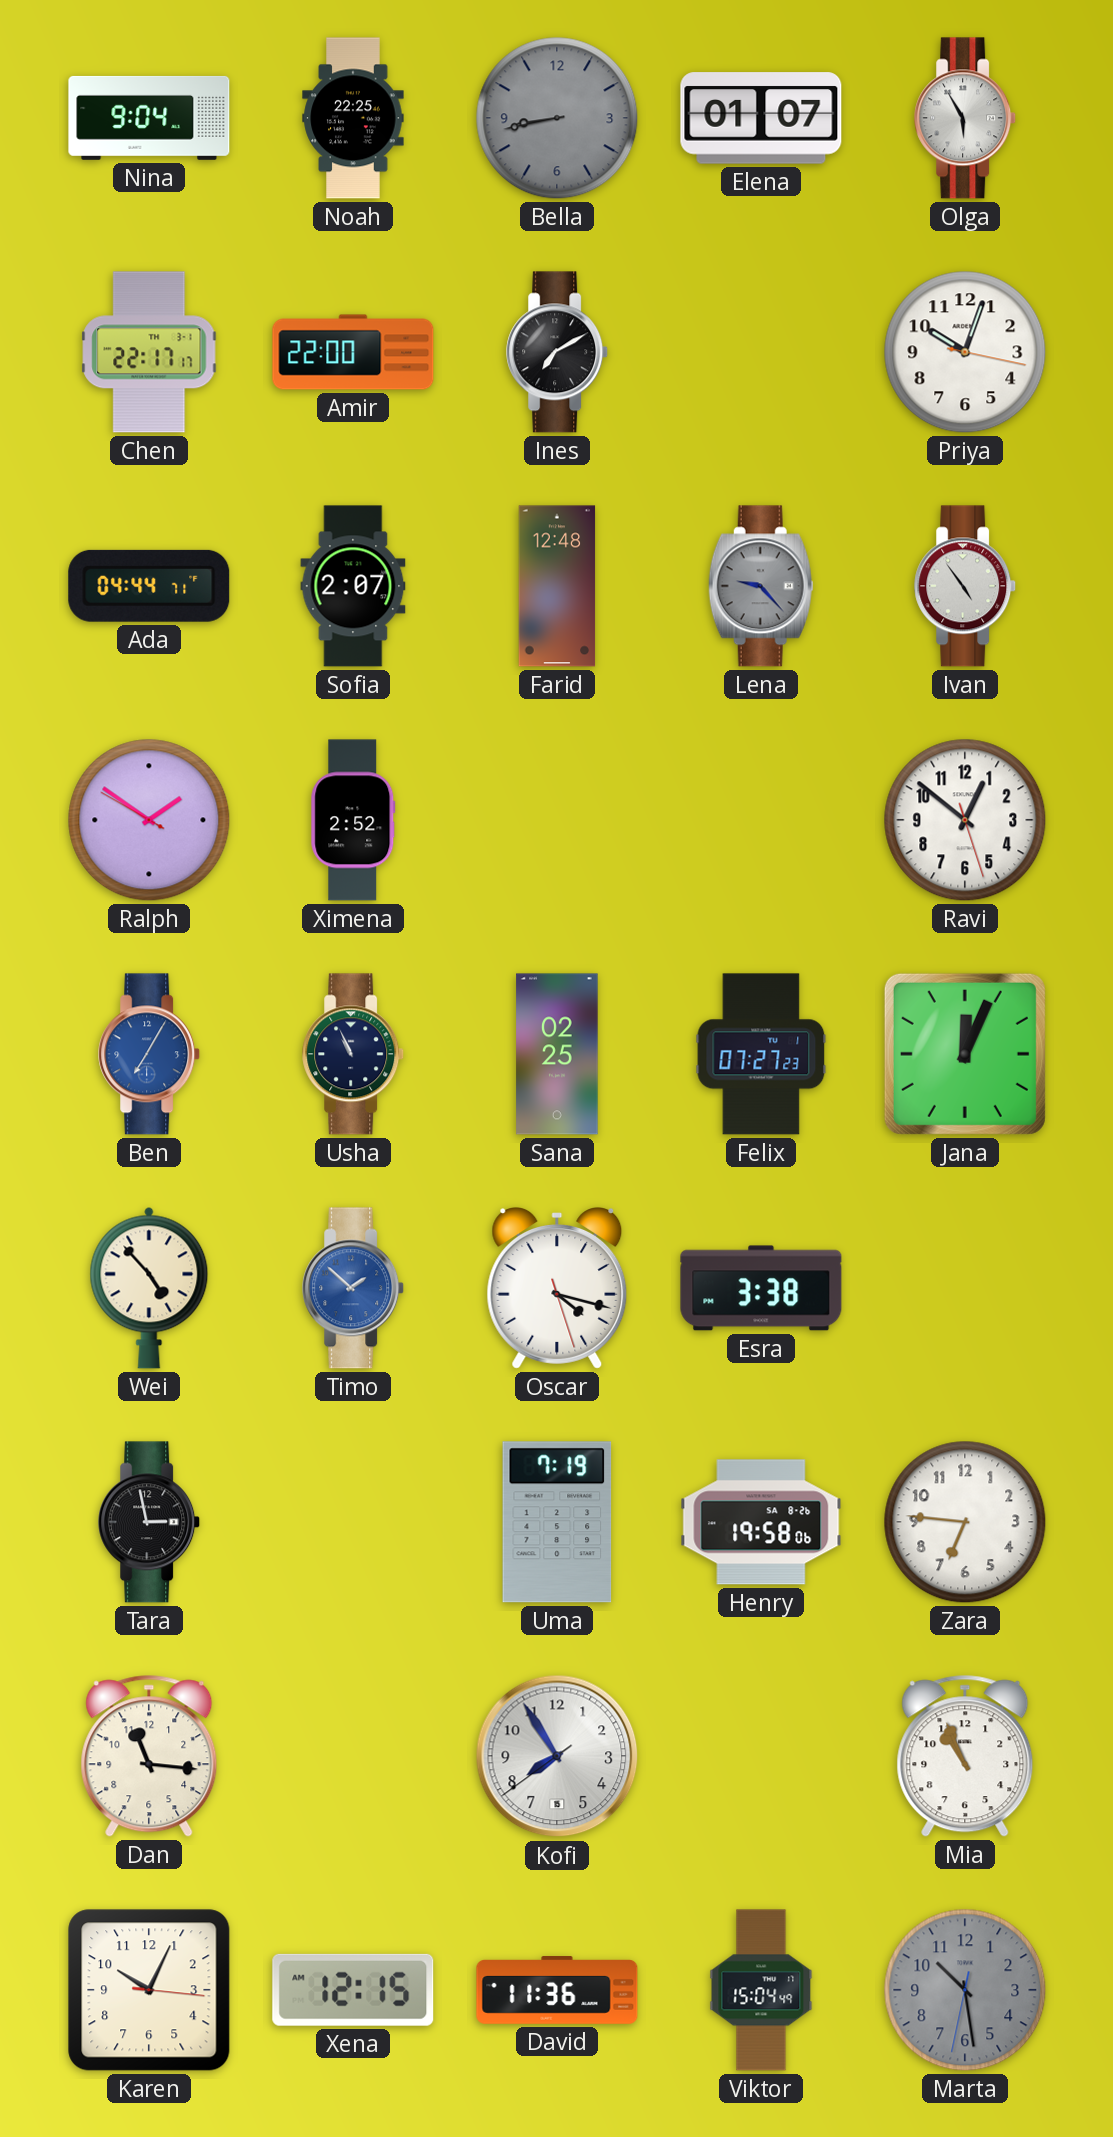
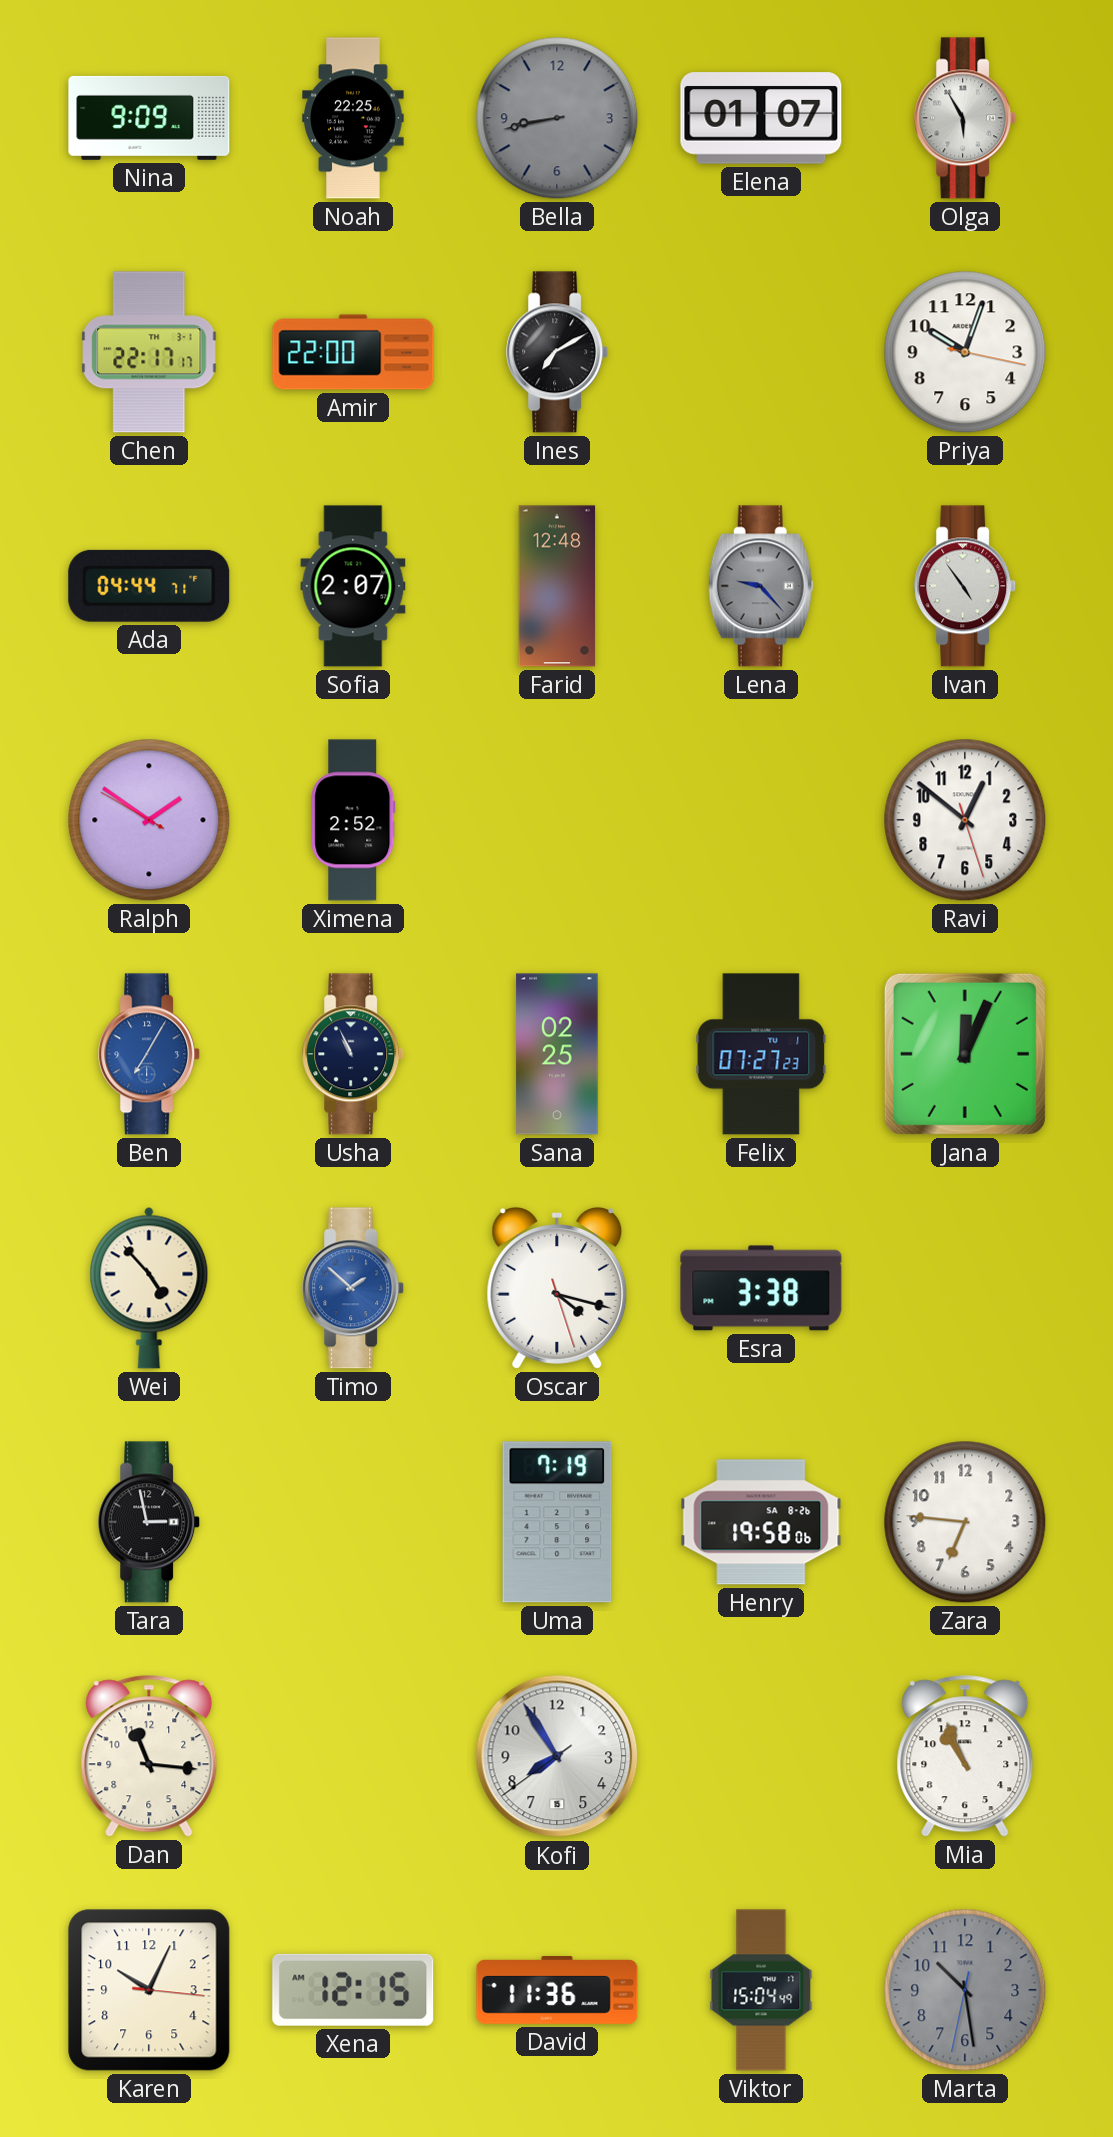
Nina: 9:04 -> 9:09 (149, 118)
